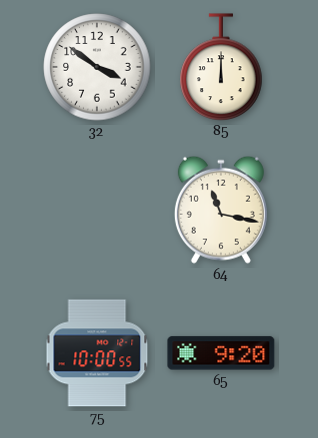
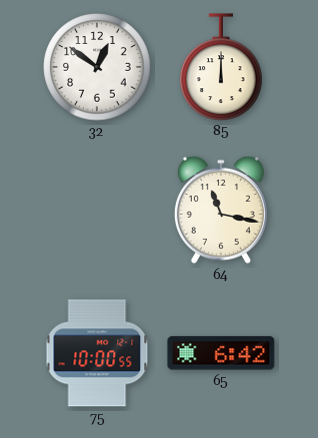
32: 3:51 -> 12:51 (97, 67)
65: 9:20 -> 6:42 (221, 353)
